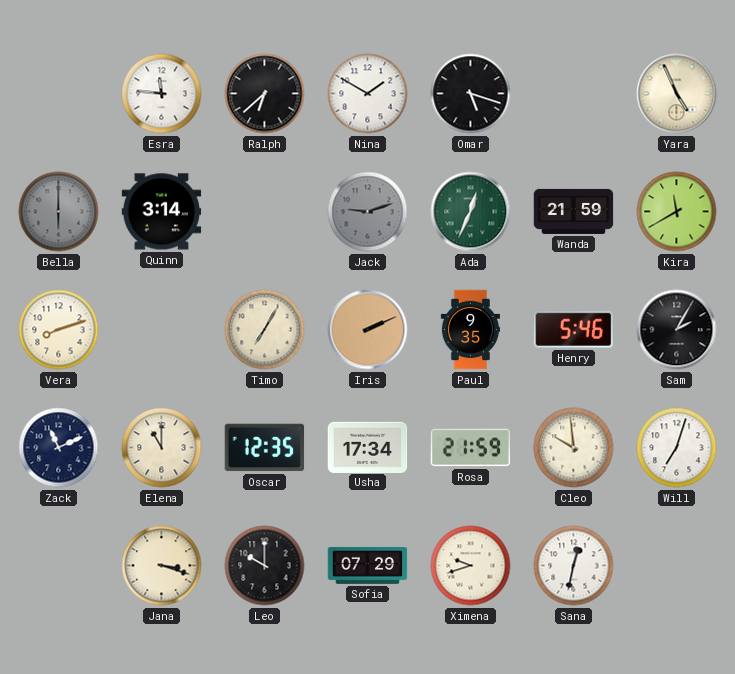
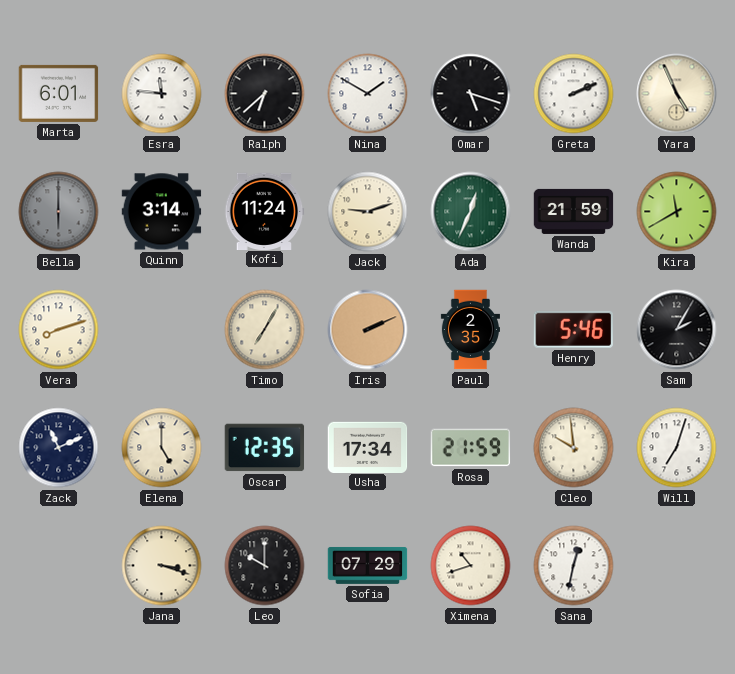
Marta: none -> 6:01 (59, 93)
Greta: none -> 2:11 (574, 94)
Kofi: none -> 11:24 (264, 211)
Jack dial: grey -> cream (368, 212)
Paul: 9:35 -> 2:35 (470, 330)
Elena: 11:00 -> 5:00 (162, 448)
Ximena: 9:42 -> 10:42 (471, 566)
